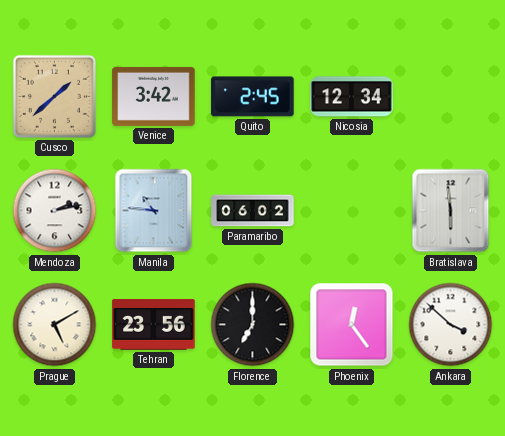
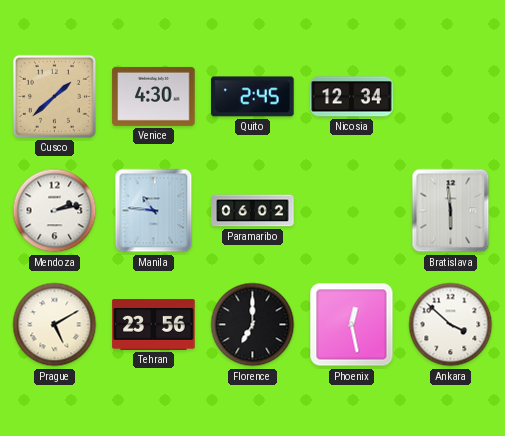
Venice: 3:42 -> 4:30 (154, 96)
Phoenix: 12:24 -> 12:28 (352, 325)
